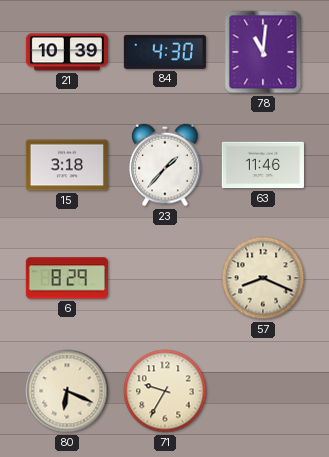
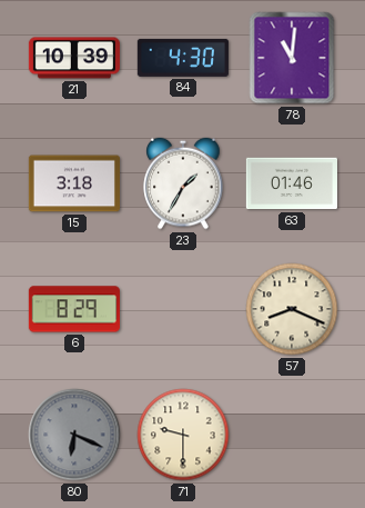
23: 1:37 -> 1:35 (183, 183)
63: 11:46 -> 01:46 (292, 183)
80 dial: cream -> grey (74, 435)
71: 9:35 -> 9:30 (183, 435)
